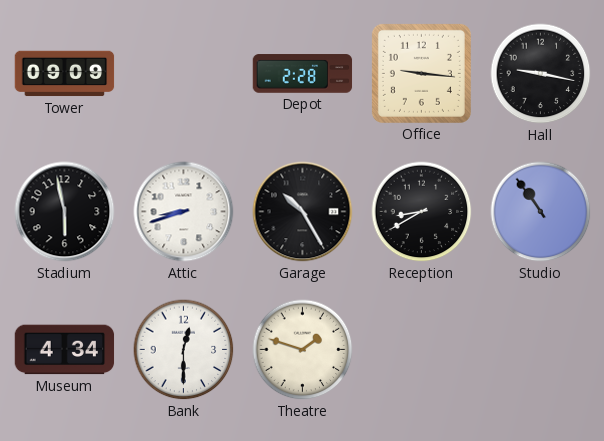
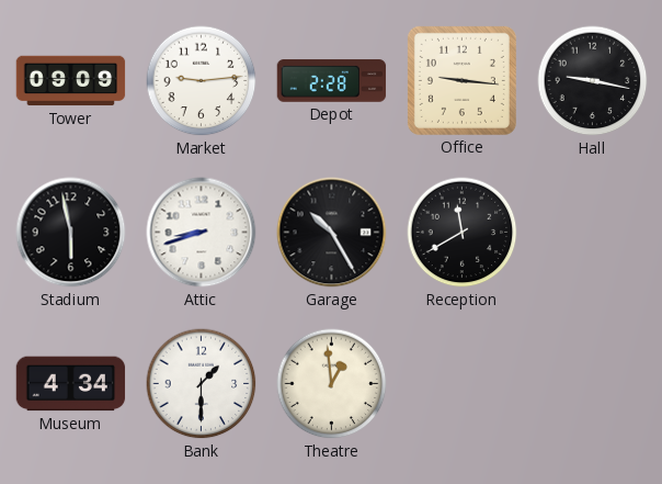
Market: none -> 9:14 (202, 81)
Reception: 8:40 -> 11:40 (463, 233)
Studio: 10:54 -> none (541, 212)
Bank: 12:30 -> 1:30 (202, 384)
Theatre: 1:48 -> 12:59 (332, 384)
